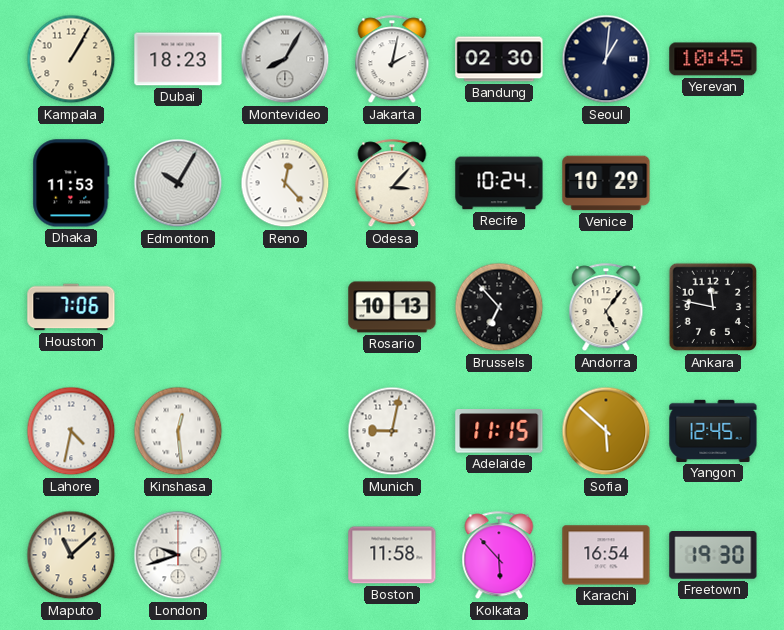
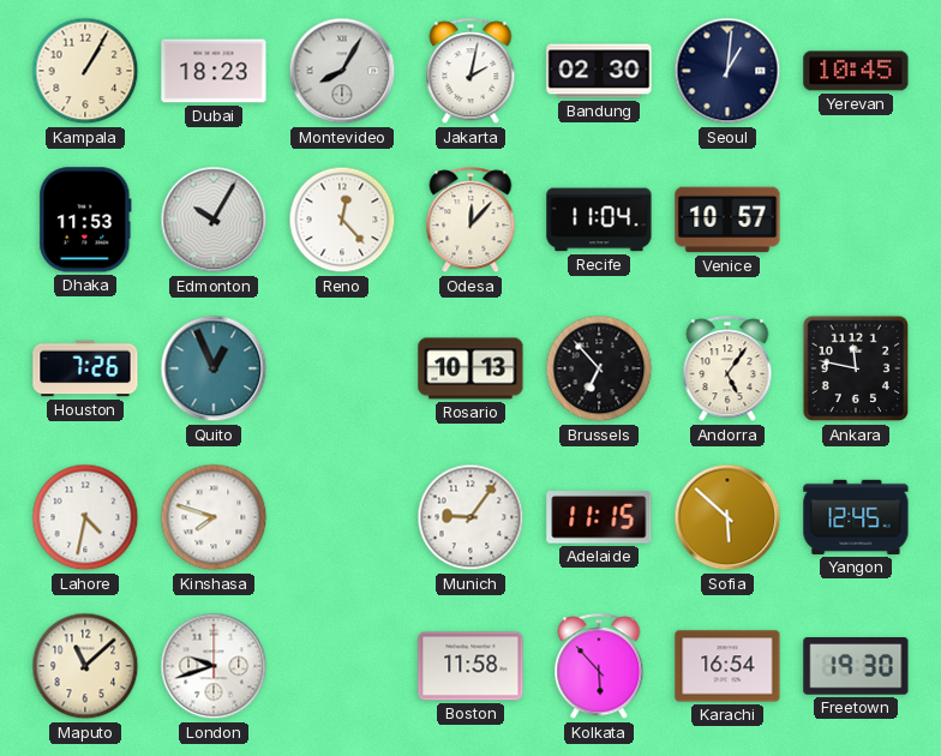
Odesa: 3:07 -> 12:07 (470, 221)
Recife: 10:24 -> 11:04 (599, 220)
Venice: 10:29 -> 10:57 (727, 220)
Houston: 7:06 -> 7:26 (85, 368)
Quito: none -> 12:56 (214, 368)
Kinshasa: 12:29 -> 7:48 (214, 517)
Munich: 9:02 -> 9:06 (470, 517)
